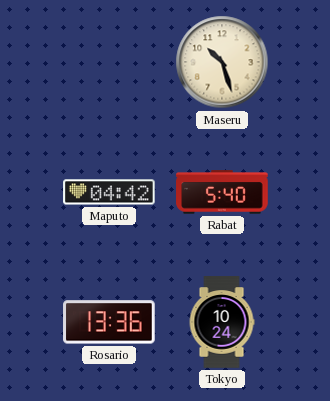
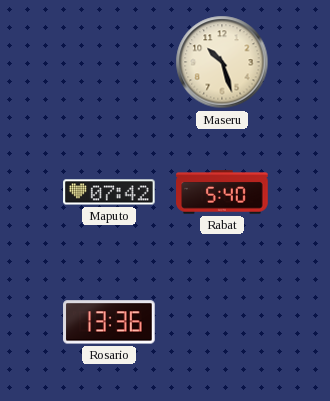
Maputo: 04:42 -> 07:42 (109, 192)
Tokyo: 10:24 -> none (222, 322)
